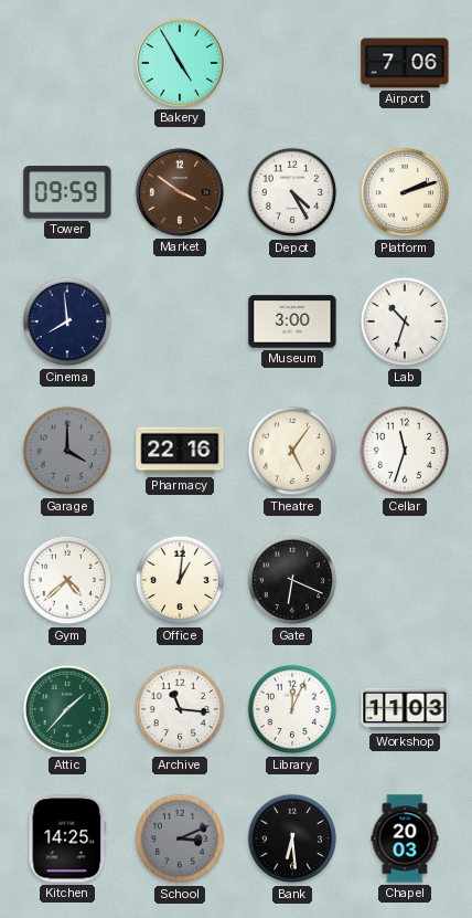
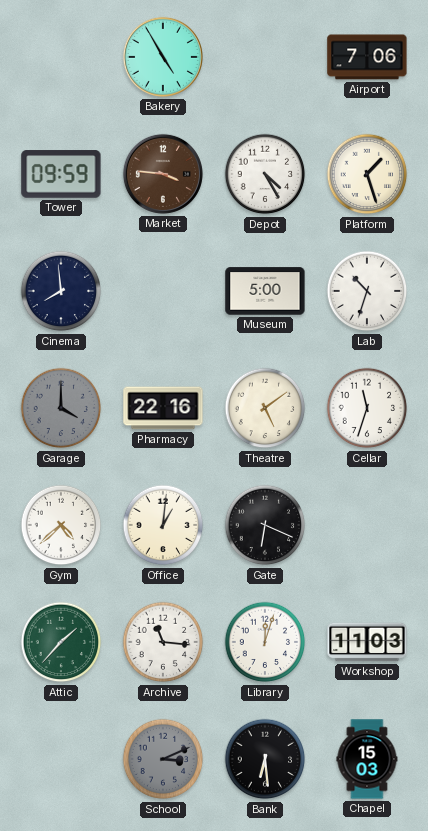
Market: 3:51 -> 3:46 (163, 174)
Platform: 2:12 -> 1:27 (367, 174)
Museum: 3:00 -> 5:00 (265, 291)
Theatre: 5:06 -> 5:09 (265, 408)
Library: 12:04 -> 12:03 (265, 642)
Kitchen: 14:25 -> none (67, 838)
Chapel: 20:03 -> 15:03 (367, 759)
